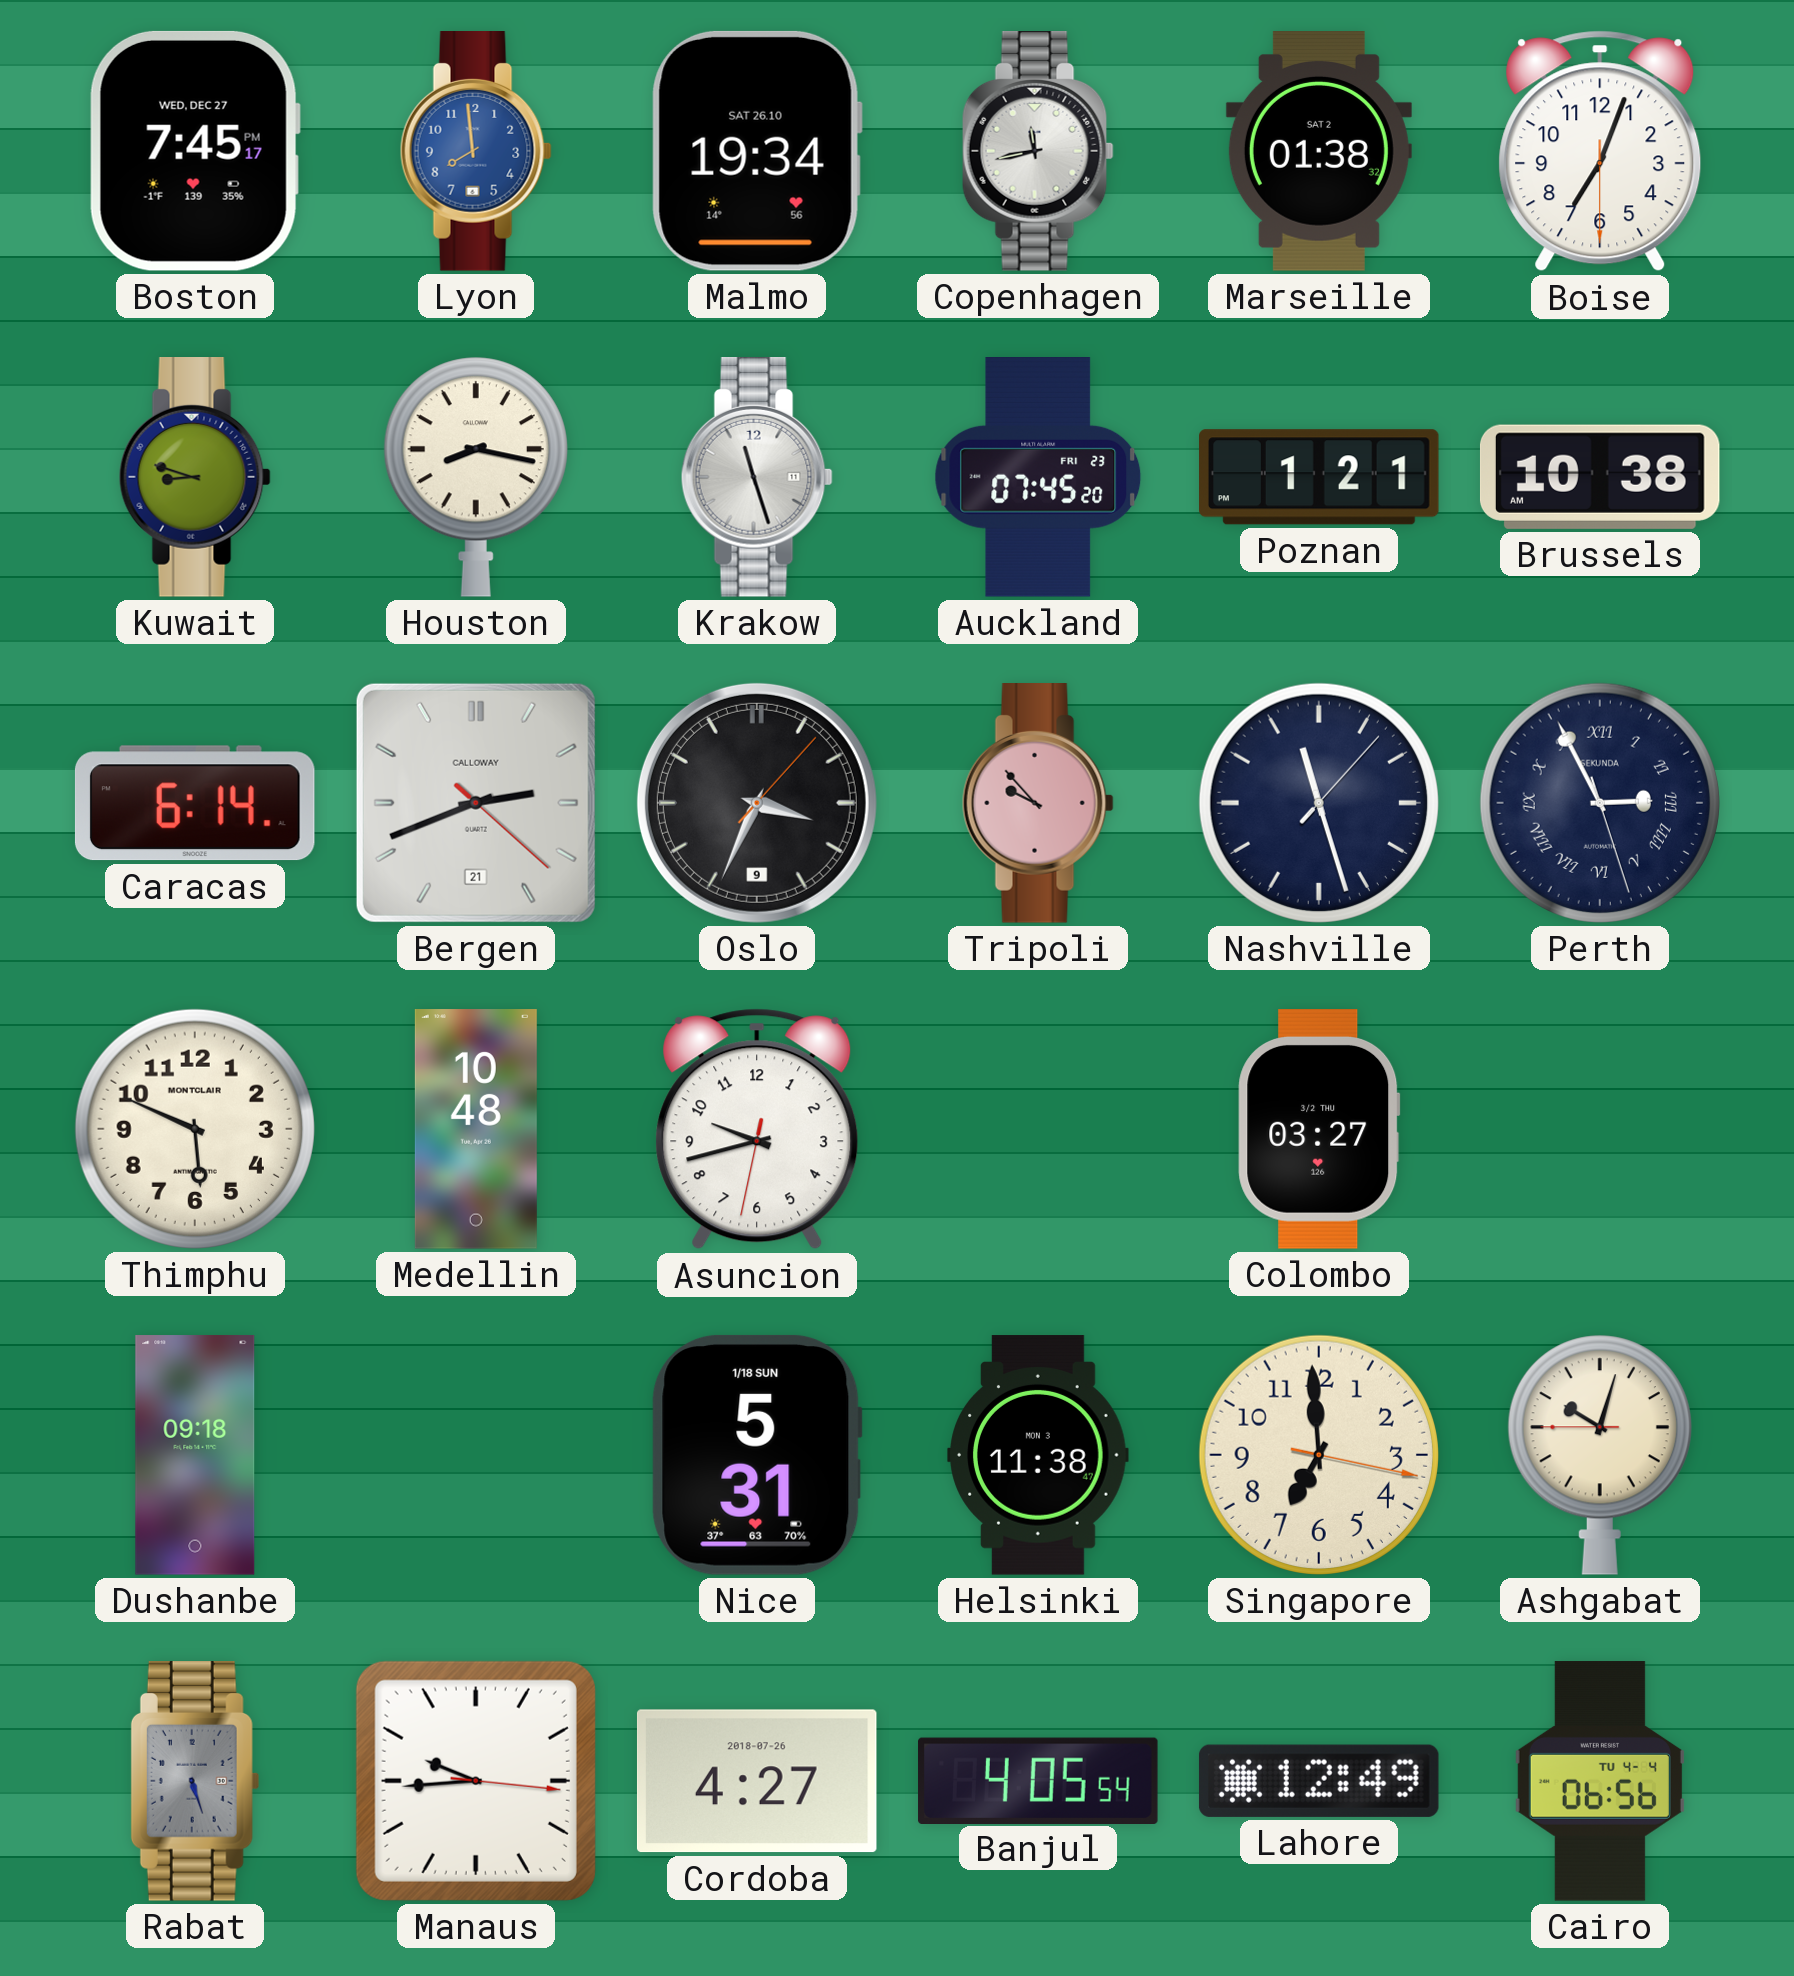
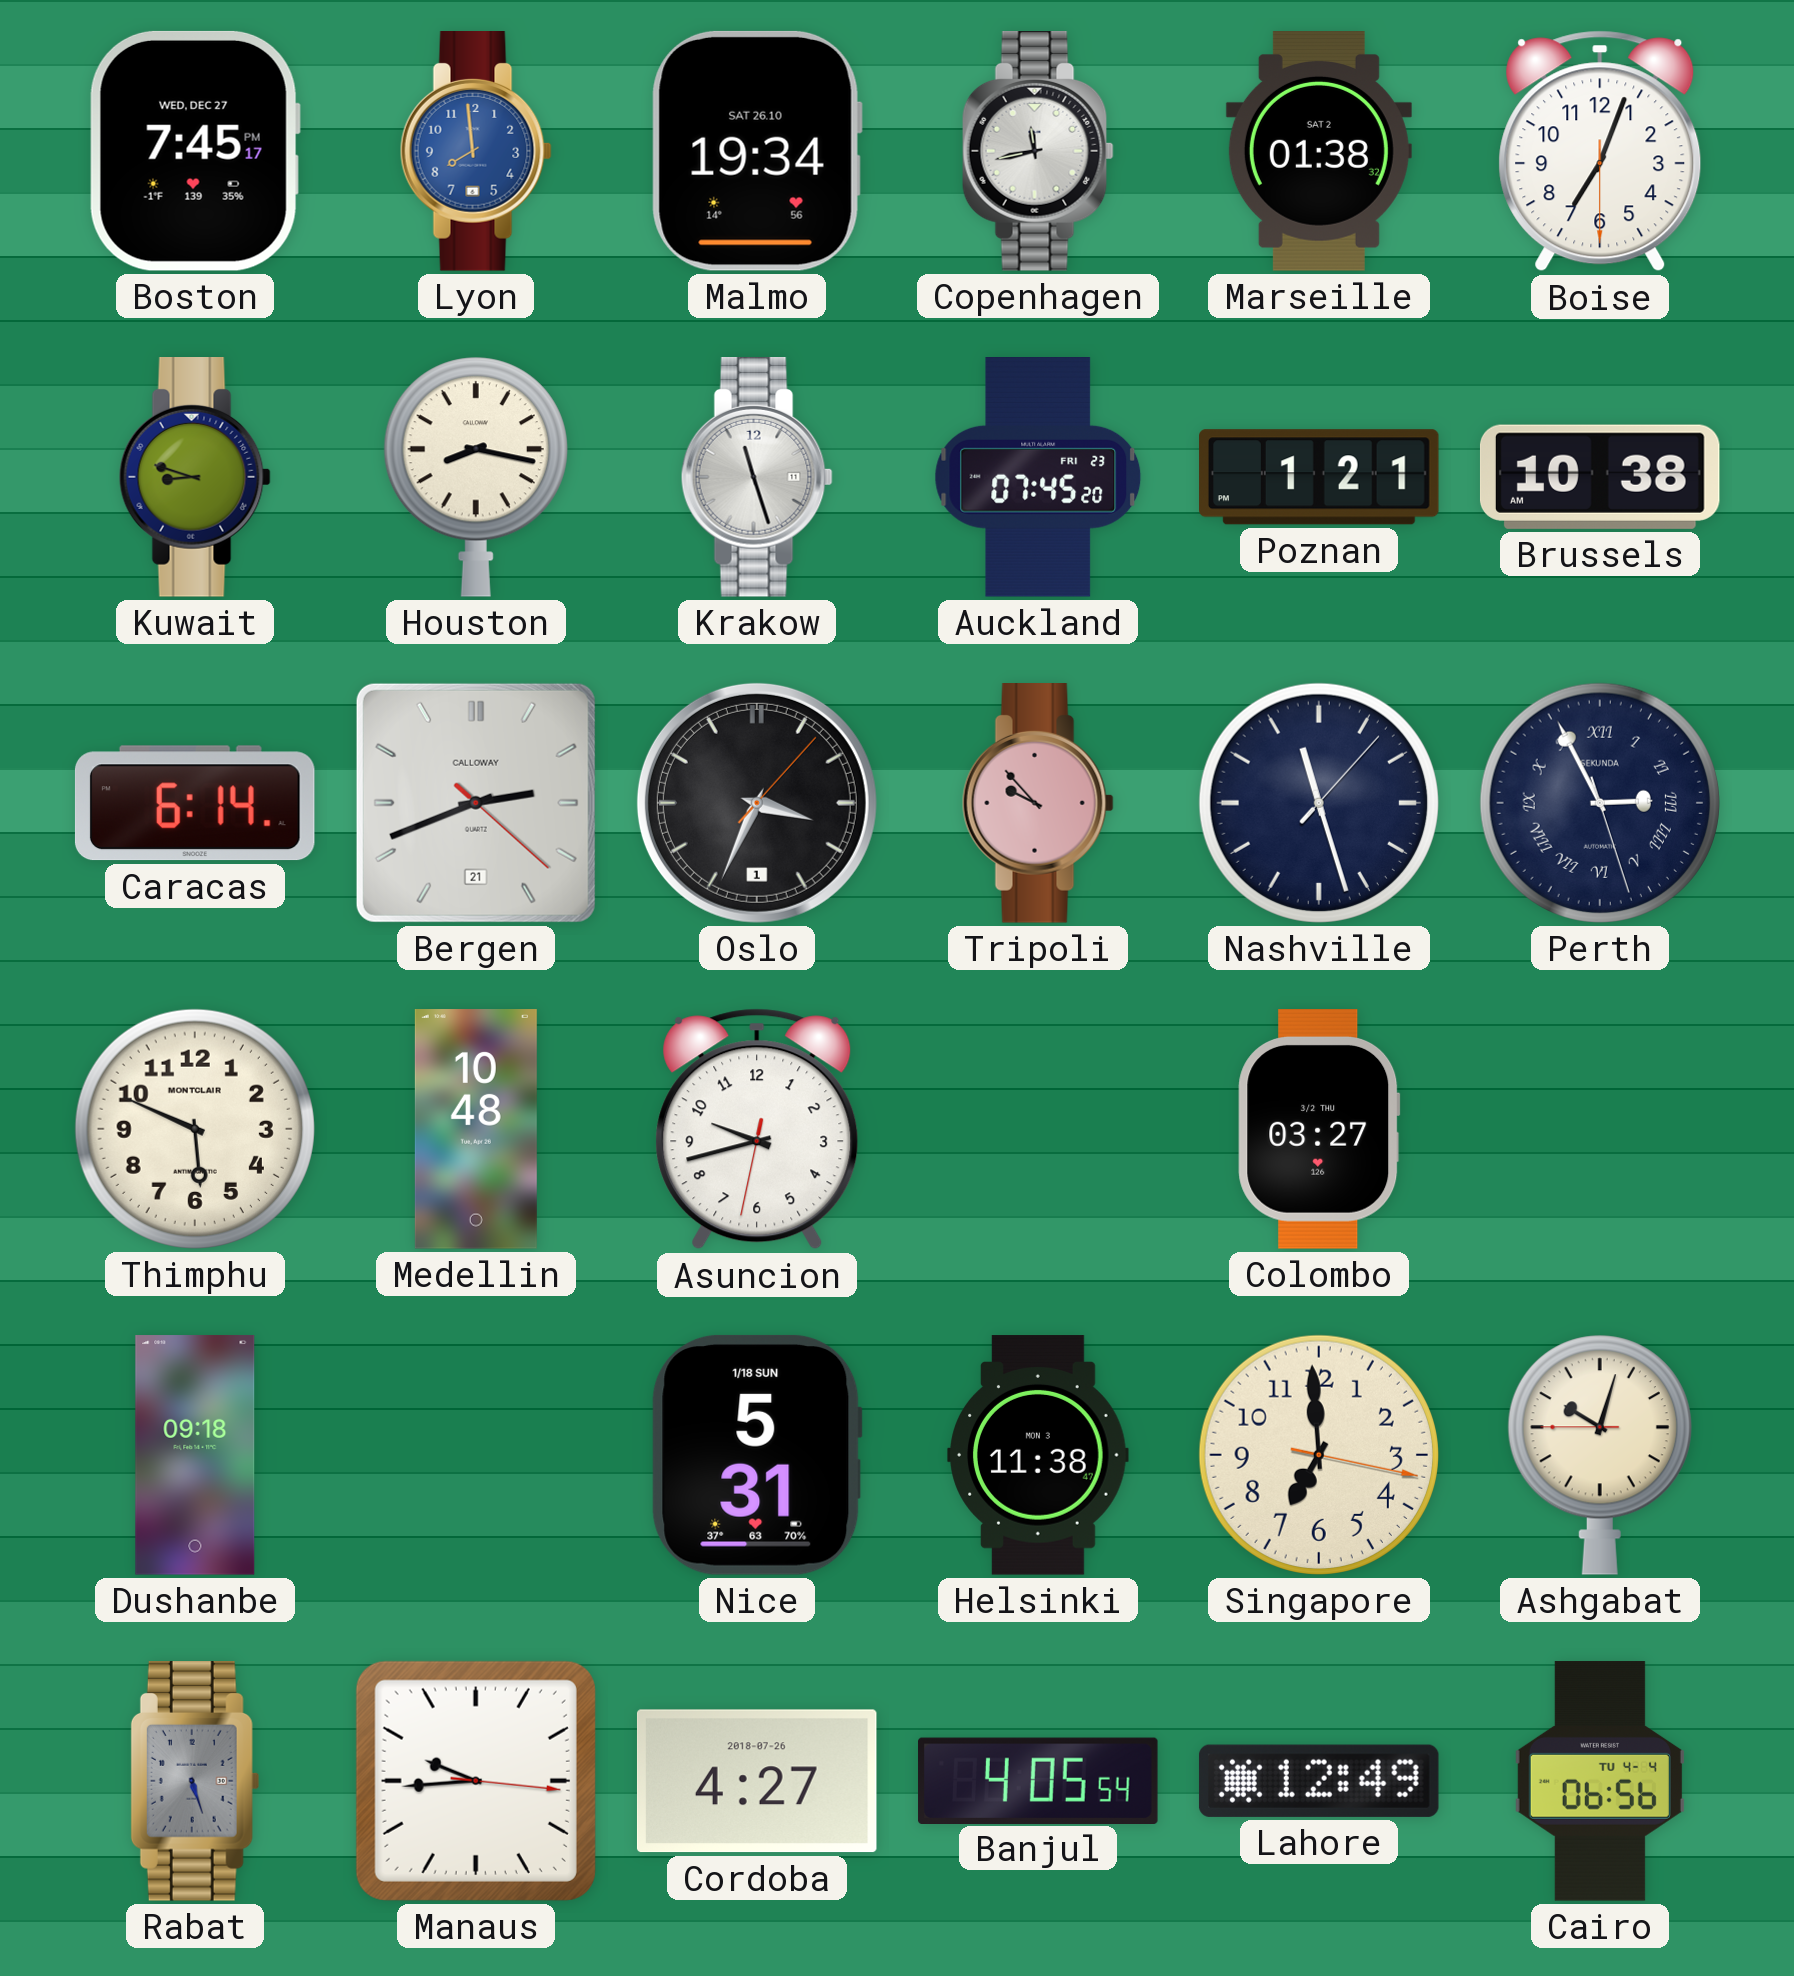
Oslo date: 9 -> 1 (757, 803)
